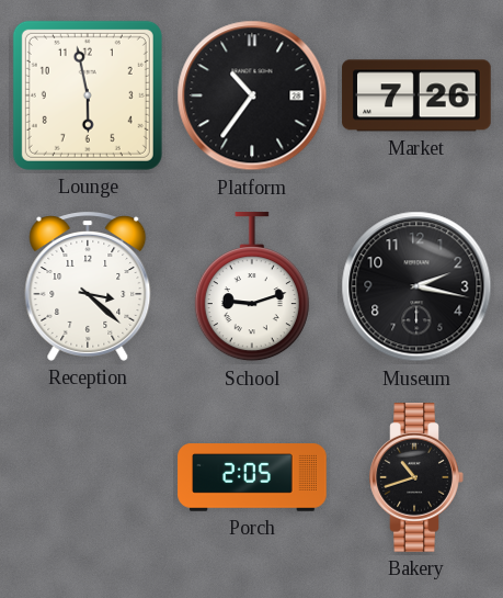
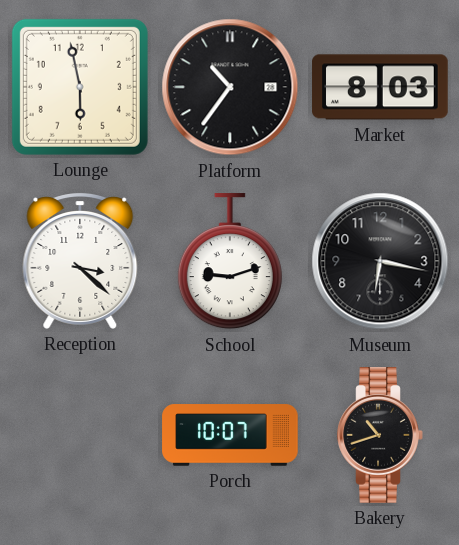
Market: 7:26 -> 8:03 (380, 87)
Museum: 2:17 -> 6:17 (380, 261)
Porch: 2:05 -> 10:07 (230, 435)
